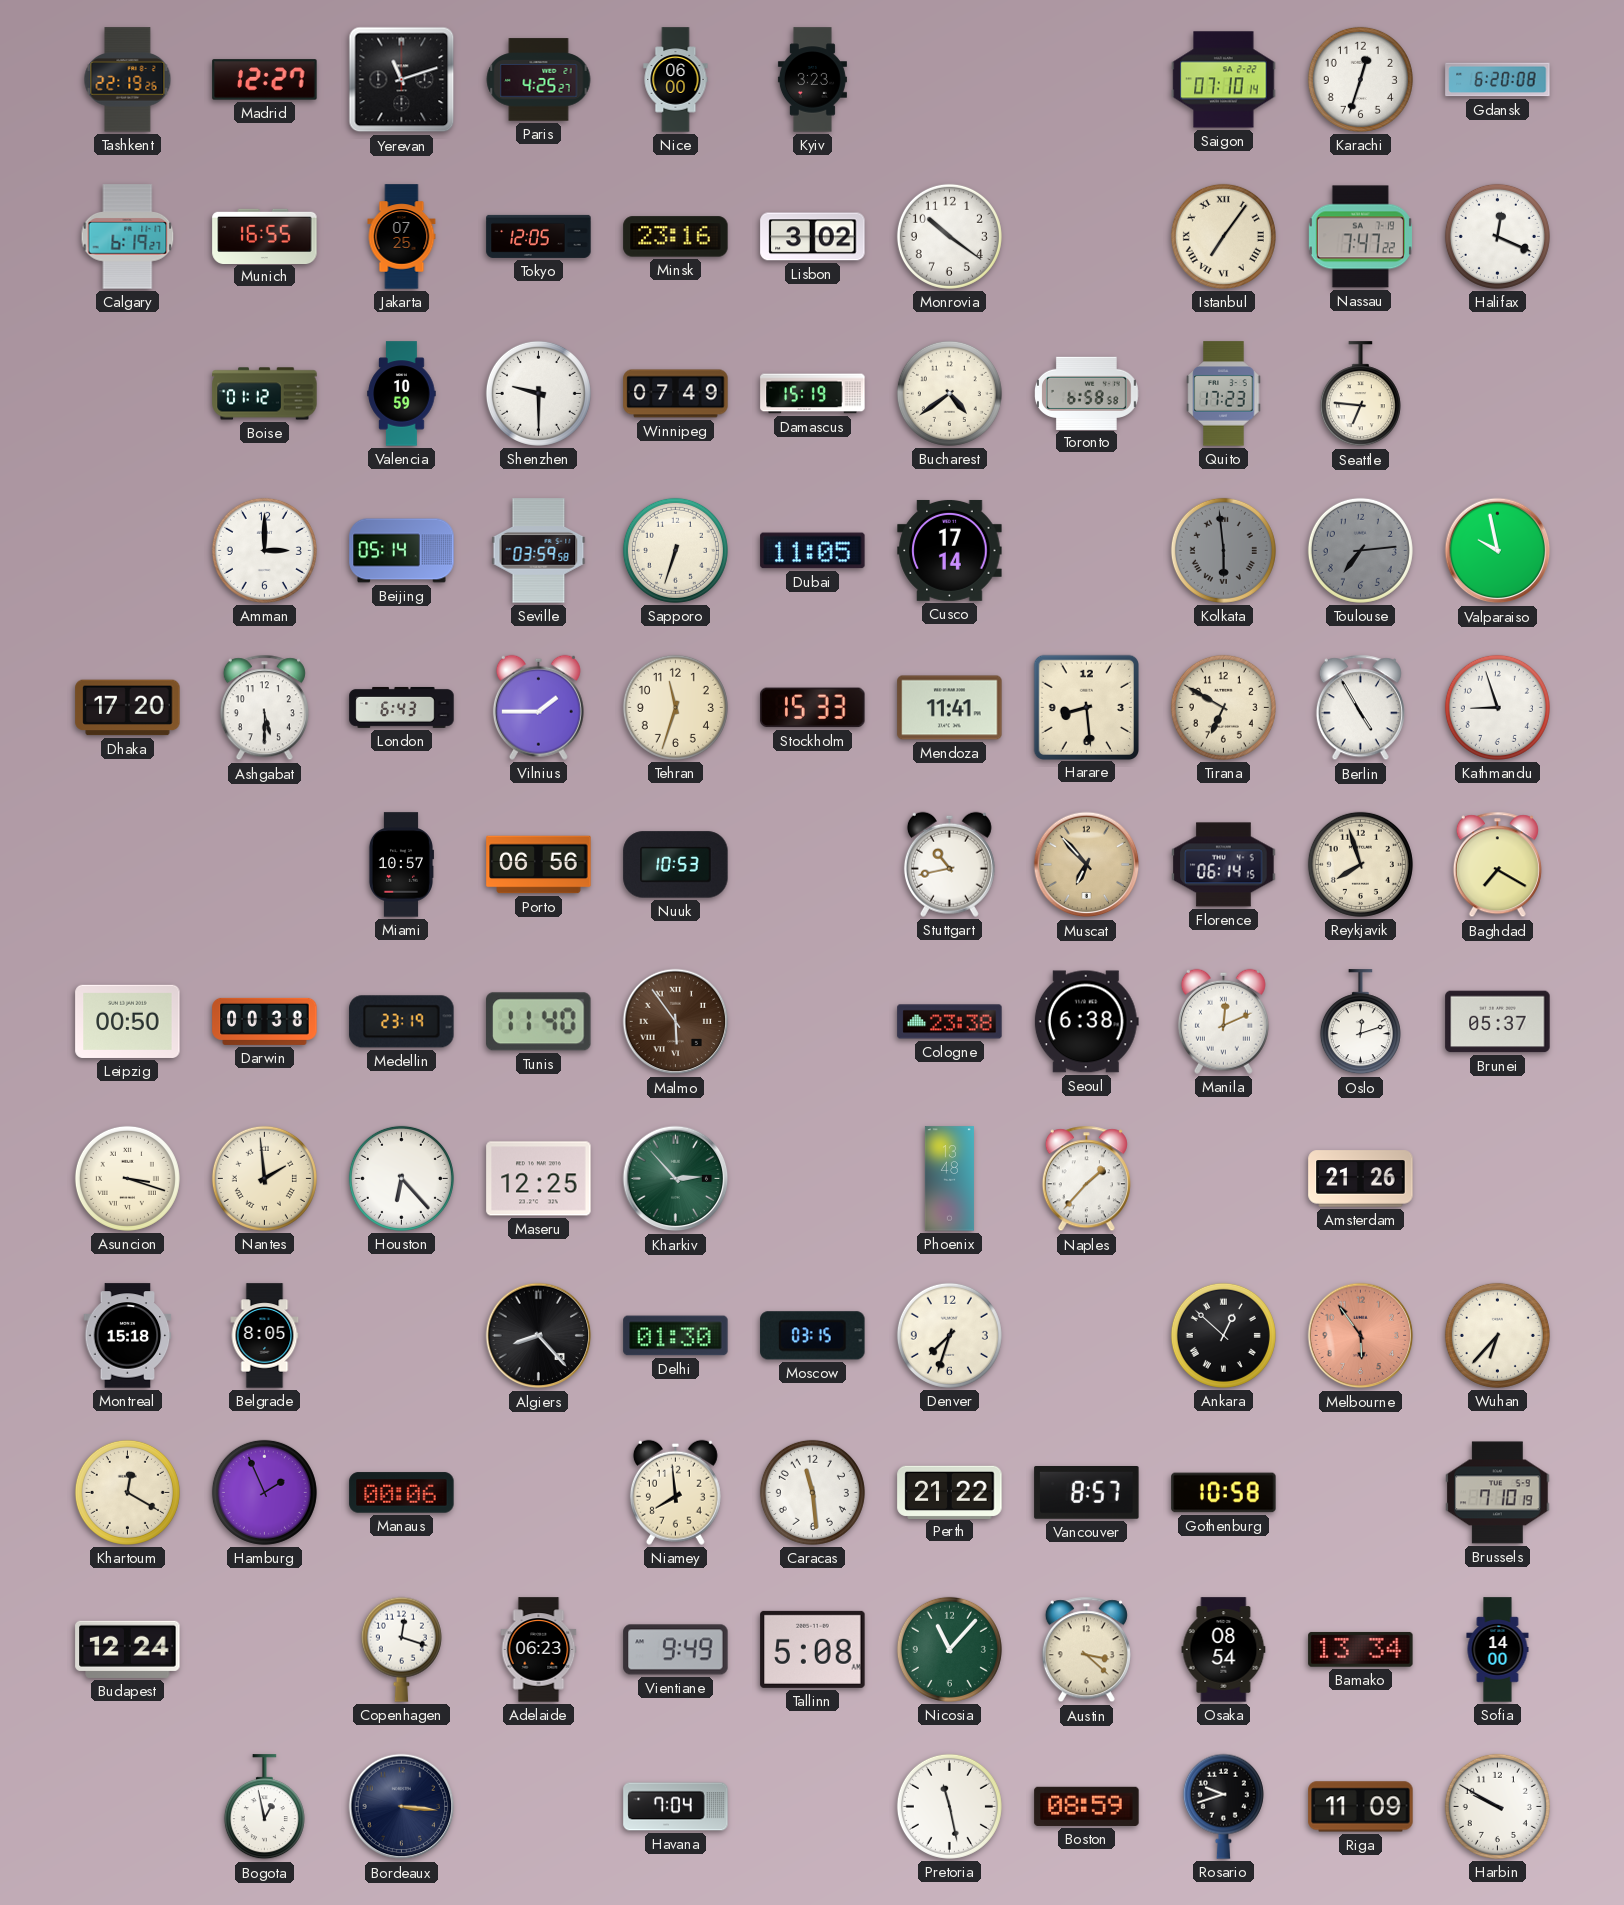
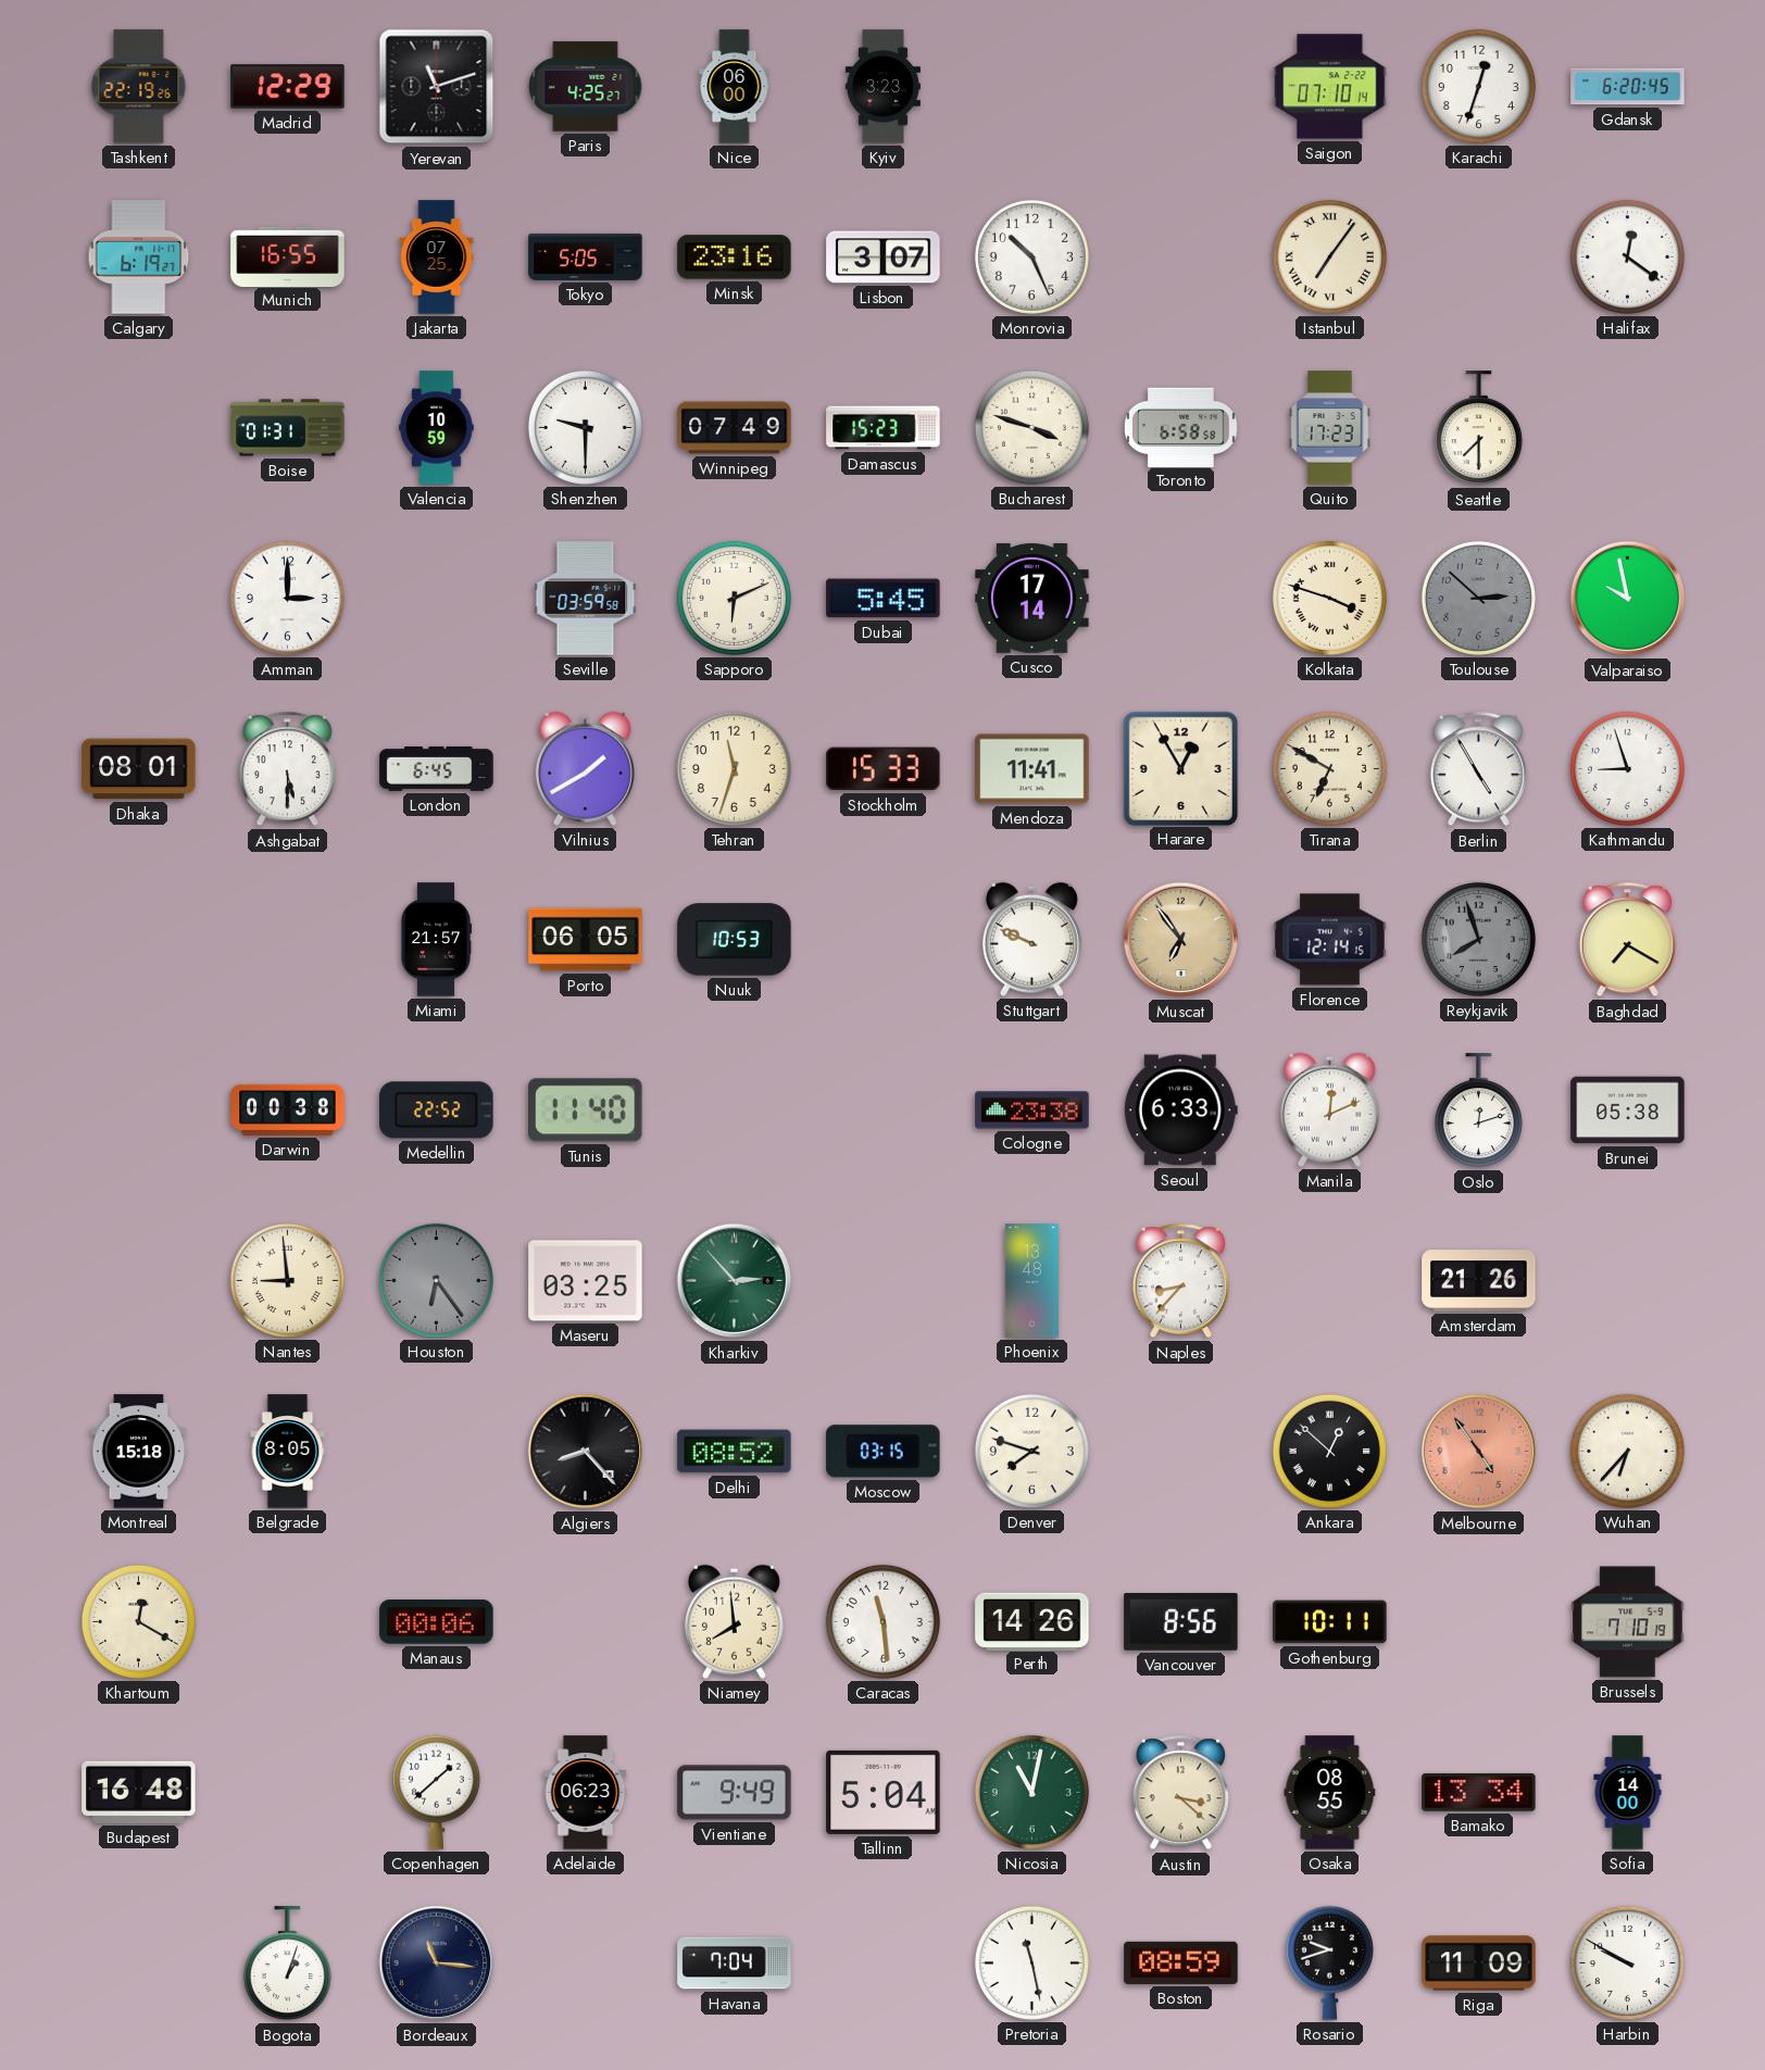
Madrid: 12:27 -> 12:29 (288, 87)
Gdansk: 6:20:08 -> 6:20:45 (1628, 87)
Tokyo: 12:05 -> 5:05 (586, 256)
Lisbon: 3:02 -> 3:07 (884, 258)
Monrovia: 10:21 -> 10:26 (1031, 256)
Nassau: 7:47 -> none (1360, 237)
Halifax: 12:19 -> 12:21 (1627, 256)
Boise: 01:12 -> 01:31 (288, 428)
Damascus: 15:19 -> 15:23 (884, 428)
Bucharest: 4:39 -> 3:48 (1031, 427)
Seattle: 6:46 -> 7:30 (1478, 428)
Beijing: 05:14 -> none (402, 551)
Sapporo: 6:33 -> 6:11 (734, 598)
Dubai: 11:05 -> 5:45 (884, 599)
Kolkata: 5:59 -> 3:48 (1329, 598)
Kolkata dial: grey -> cream (1329, 598)
Toulouse: 7:14 -> 2:52 (1478, 598)
Dhaka: 17:20 -> 08:01 (139, 769)
London: 6:43 -> 6:45 (437, 768)
Vilnius: 1:45 -> 1:40 (585, 768)
Harare: 8:29 -> 12:55 (1180, 768)
Miami: 10:57 -> 21:57 (435, 940)
Porto: 06:56 -> 06:05 (586, 940)
Stuttgart: 10:43 -> 9:49 (1031, 939)
Muscat: 6:53 -> 6:54 (1181, 940)
Florence: 06:14 -> 12:14 (1330, 940)
Reykjavik dial: cream -> grey (1478, 939)
Leipzig: 00:50 -> none (128, 1021)
Medellin: 23:19 -> 22:52 (437, 1111)
Malmo: 5:54 -> none (676, 1022)
Seoul: 6:38 -> 6:33 (1180, 1111)
Brunei: 05:37 -> 05:38 (1628, 1111)
Asuncion: 3:18 -> none (127, 1178)
Nantes: 1:59 -> 8:59 (287, 1280)
Houston: 6:23 -> 6:24 (436, 1280)
Houston dial: white -> grey (436, 1280)
Maseru: 12:25 -> 03:25 (586, 1281)
Naples: 1:37 -> 8:37 (1180, 1281)
Delhi: 01:30 -> 08:52 (735, 1452)
Denver: 7:33 -> 7:48 (1031, 1451)
Melbourne: 5:54 -> 4:54 (1479, 1452)
Hamburg: 1:56 -> none (264, 1492)
Perth: 21:22 -> 14:26 (1032, 1621)
Vancouver: 8:57 -> 8:56 (1181, 1622)
Gothenburg: 10:58 -> 10:11 (1330, 1622)
Budapest: 12:24 -> 16:48 (139, 1792)
Copenhagen: 12:18 -> 1:38 (436, 1792)
Tallinn: 5:08 -> 5:04 (884, 1792)
Nicosia: 11:07 -> 11:02 (1031, 1792)
Osaka: 08:54 -> 08:55 (1330, 1793)
Bogota: 12:58 -> 1:03 (287, 1964)
Bordeaux: 3:16 -> 11:16 (437, 1964)
